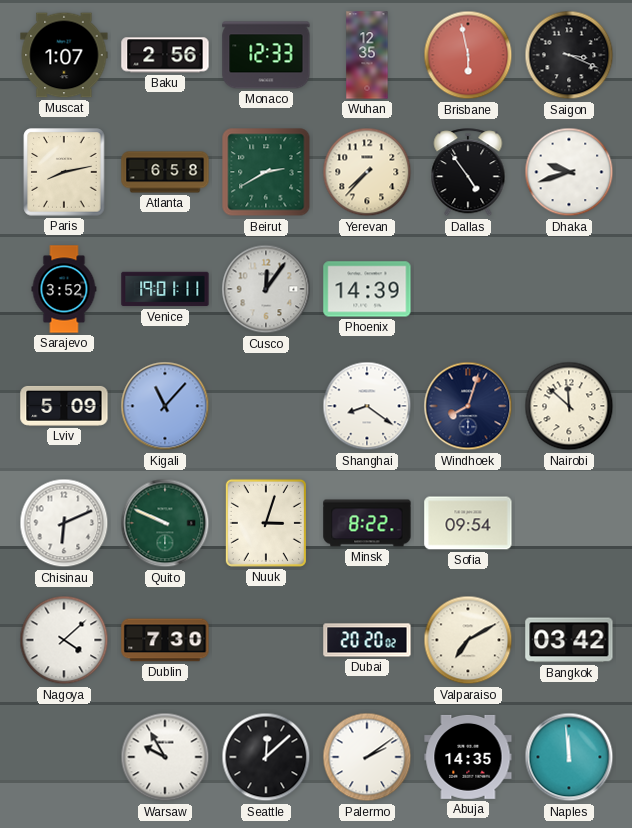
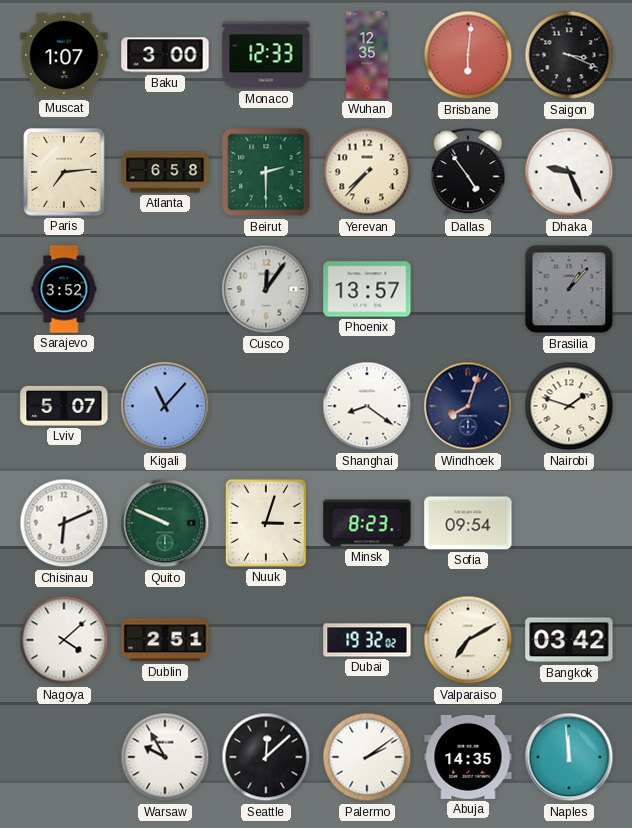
Baku: 2:56 -> 3:00 (165, 55)
Brisbane: 5:58 -> 6:01 (468, 55)
Paris: 8:13 -> 7:14 (64, 172)
Beirut: 2:40 -> 2:30 (266, 172)
Dhaka: 9:42 -> 9:26 (569, 172)
Venice: 19:01 -> none (165, 289)
Phoenix: 14:39 -> 13:57 (367, 289)
Brasilia: none -> 1:07 (569, 289)
Lviv: 5:09 -> 5:07 (64, 406)
Nairobi: 11:52 -> 1:48 (569, 406)
Minsk: 8:22 -> 8:23 (367, 523)
Dublin: 7:30 -> 2:51 (165, 640)
Dubai: 20:20 -> 19:32 (367, 640)
